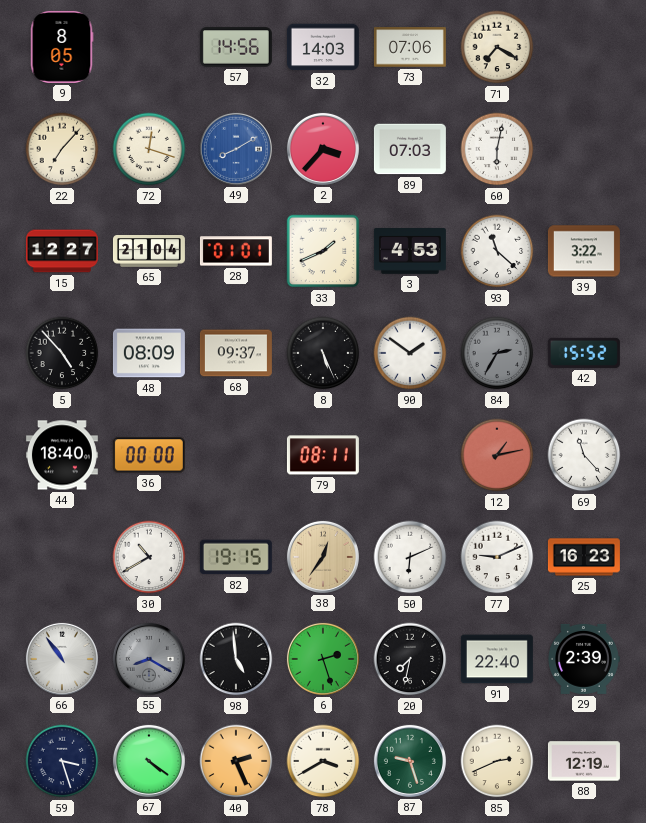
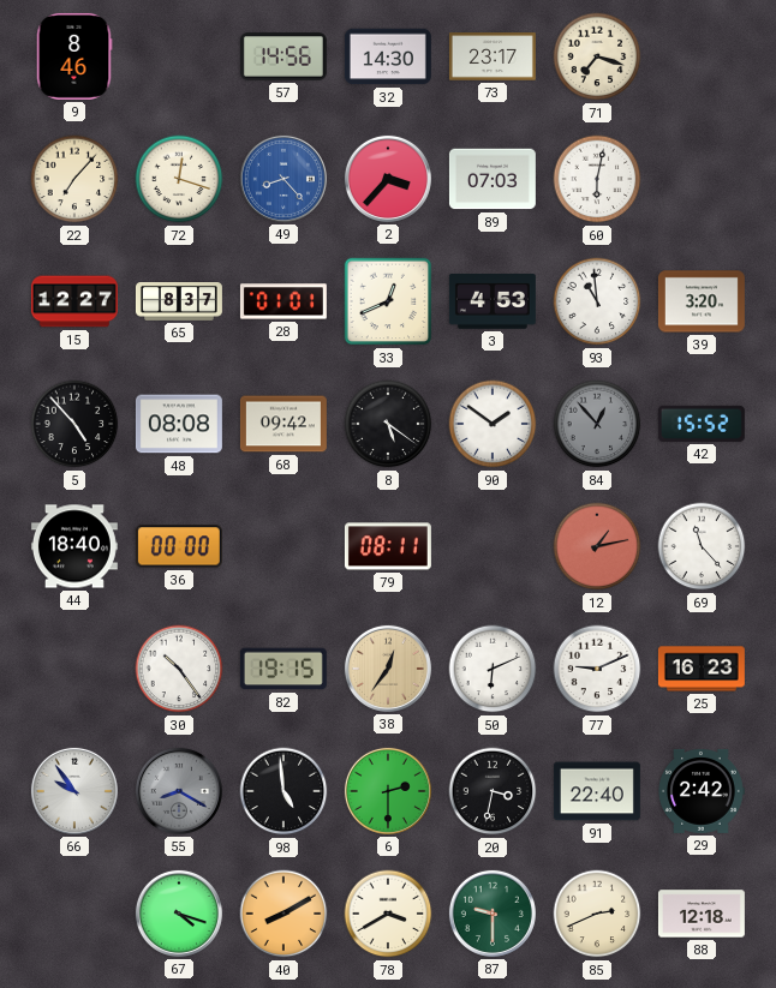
9: 8:05 -> 8:46 (74, 56)
32: 14:03 -> 14:30 (388, 56)
73: 07:06 -> 23:17 (493, 56)
71: 7:20 -> 7:18 (597, 56)
49: 8:10 -> 8:23 (283, 179)
65: 21:04 -> 8:37 (179, 303)
33: 1:41 -> 12:41 (388, 301)
93: 11:22 -> 10:59 (597, 301)
39: 3:22 -> 3:20 (702, 301)
48: 08:09 -> 08:08 (179, 424)
68: 09:37 -> 09:42 (283, 424)
8: 5:26 -> 5:21 (388, 424)
84: 2:35 -> 12:53 (597, 424)
30: 10:40 -> 10:24 (179, 669)
66: 10:54 -> 9:54 (74, 791)
6: 2:27 -> 2:30 (388, 791)
20: 7:32 -> 3:32 (493, 791)
29: 2:39 -> 2:42 (702, 791)
59: 3:27 -> none (62, 761)
67: 4:21 -> 4:18 (179, 914)
40: 2:26 -> 8:10 (283, 914)
87: 9:27 -> 9:30 (493, 914)
88: 12:19 -> 12:18 (702, 914)
